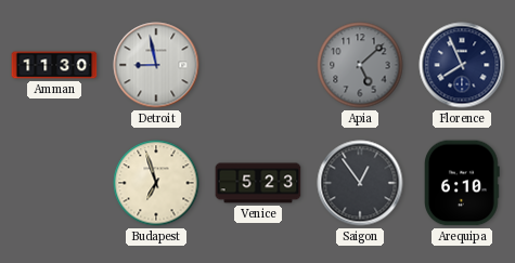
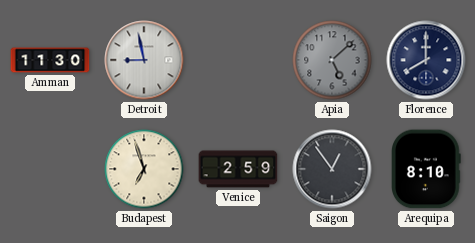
Florence: 7:56 -> 8:00 (426, 60)
Venice: 5:23 -> 2:59 (238, 169)
Arequipa: 6:10 -> 8:10 (427, 169)
